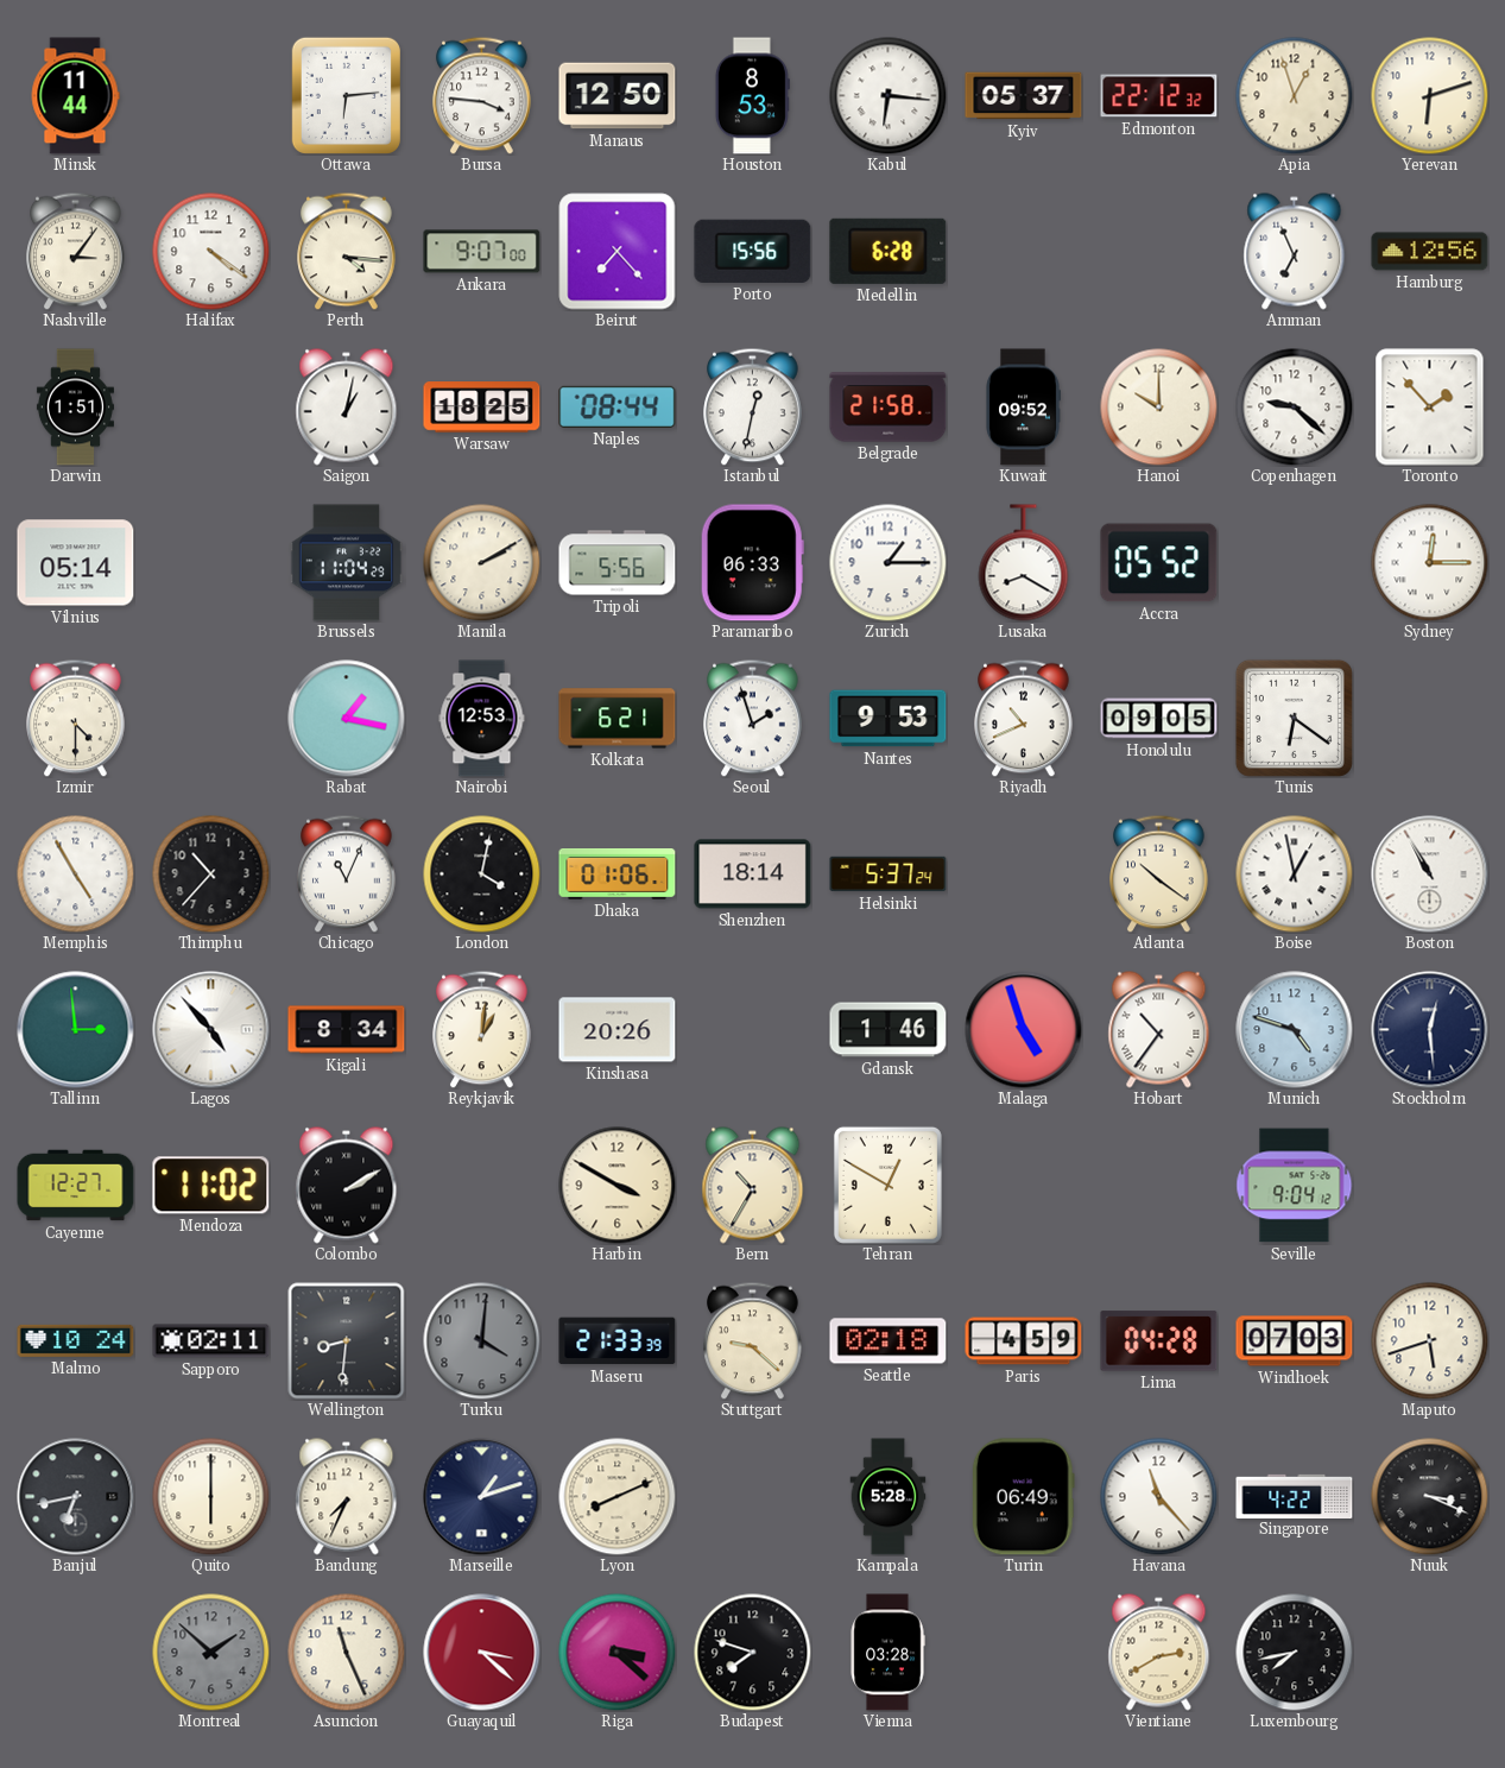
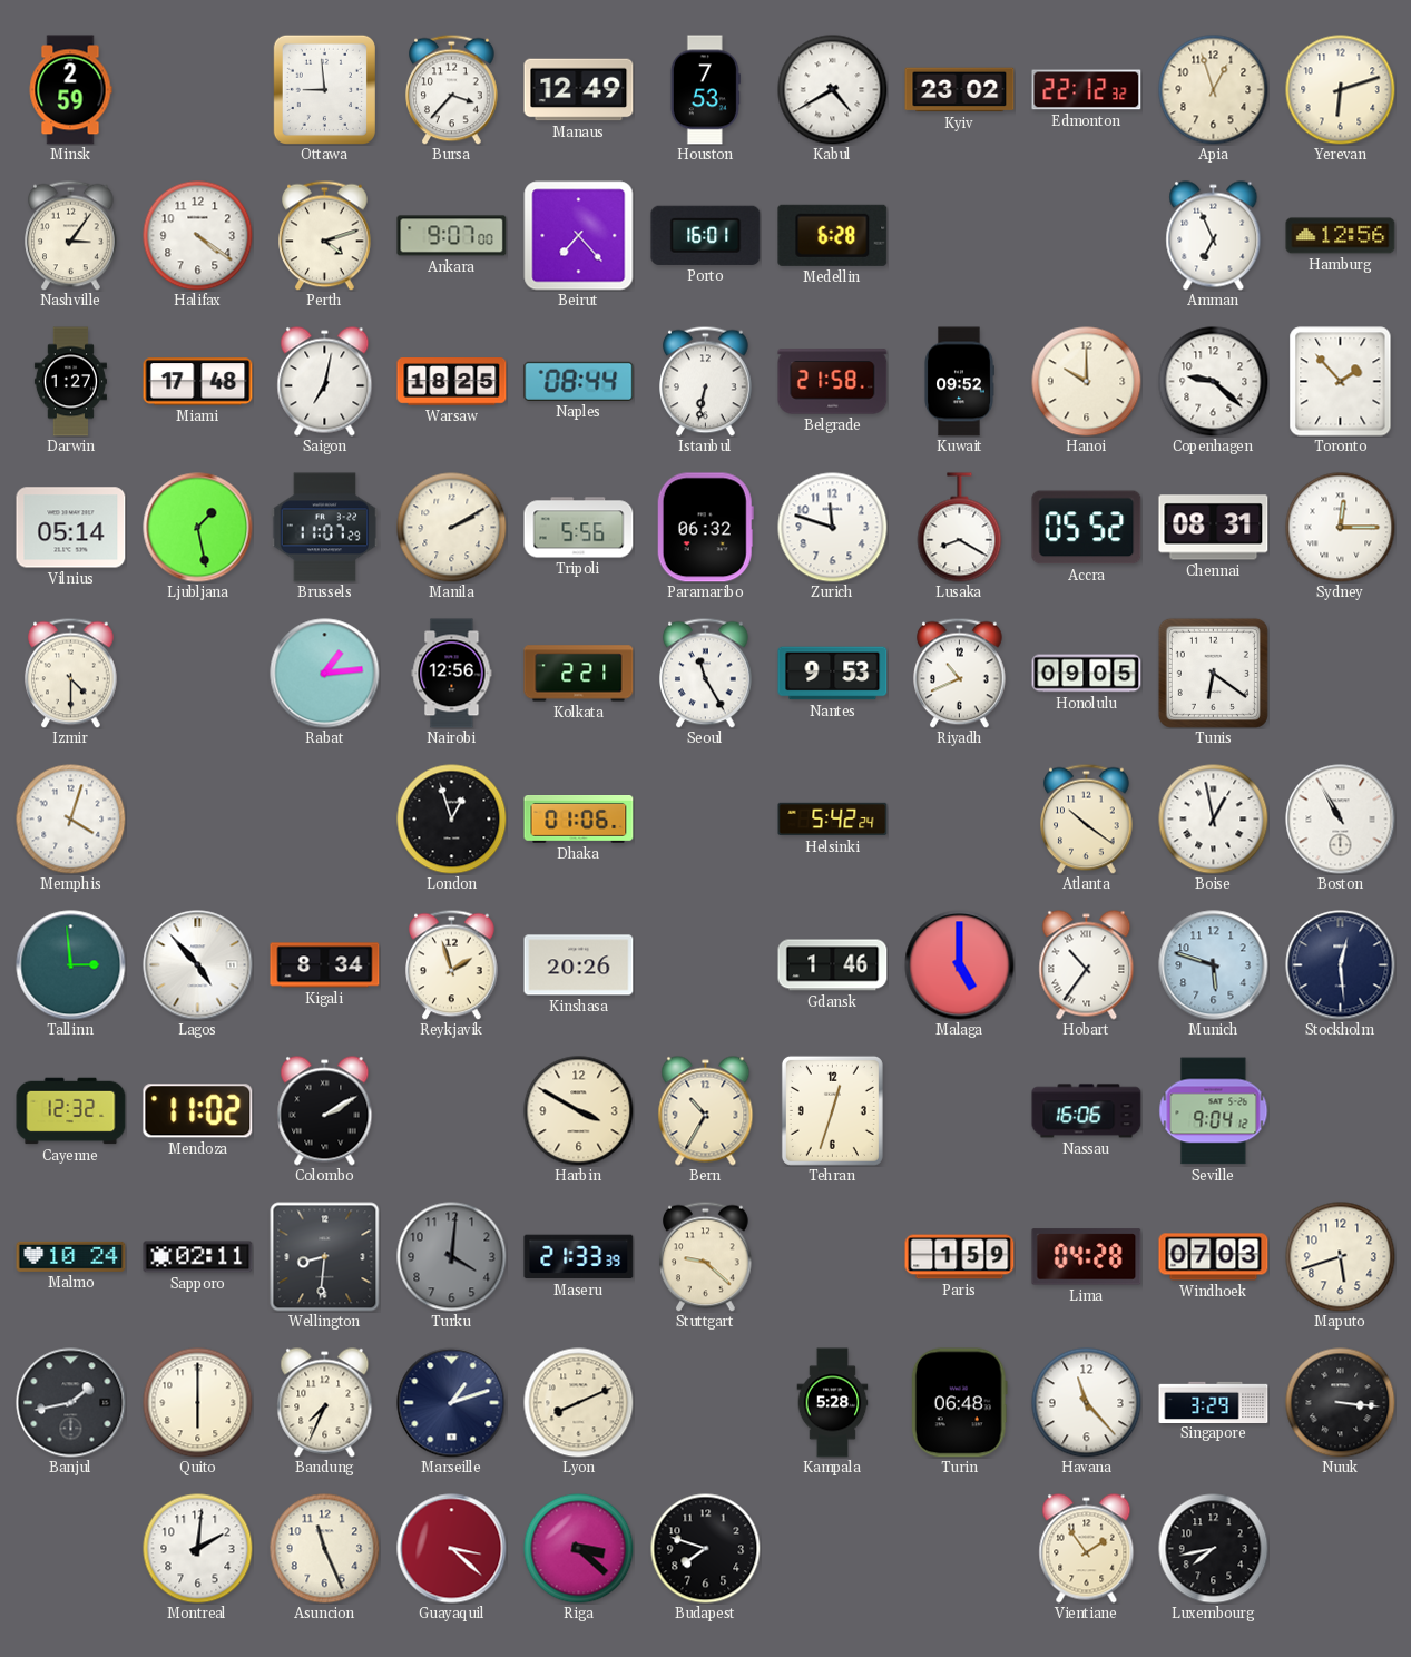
Minsk: 11:44 -> 2:59 (70, 90)
Ottawa: 6:14 -> 8:59 (324, 89)
Bursa: 3:46 -> 3:37 (452, 89)
Manaus: 12:50 -> 12:49 (579, 90)
Houston: 8:53 -> 7:53 (705, 90)
Kabul: 6:16 -> 4:40 (833, 90)
Kyiv: 05:37 -> 23:02 (960, 90)
Perth: 4:16 -> 4:12 (325, 235)
Porto: 15:56 -> 16:01 (706, 235)
Darwin: 1:51 -> 1:27 (70, 382)
Miami: none -> 17:48 (198, 382)
Saigon: 1:02 -> 7:02 (325, 382)
Istanbul: 12:32 -> 6:32 (706, 381)
Ljubljana: none -> 1:28 (198, 528)
Brussels: 11:04 -> 11:07 (325, 528)
Paramaribo: 06:33 -> 06:32 (705, 528)
Zurich: 1:15 -> 11:48 (833, 528)
Chennai: none -> 08:31 (1214, 528)
Rabat: 1:17 -> 1:14 (325, 674)
Nairobi: 12:53 -> 12:56 (452, 674)
Kolkata: 6:21 -> 2:21 (579, 674)
Seoul: 1:57 -> 11:25 (706, 673)
Memphis: 4:55 -> 4:03 (71, 820)
Thimphu: 10:37 -> none (211, 874)
Chicago: 11:04 -> none (347, 873)
London: 4:02 -> 12:57 (452, 820)
Shenzhen: 18:14 -> none (753, 874)
Helsinki: 5:37 -> 5:42 (833, 820)
Reykjavik: 1:01 -> 1:57 (452, 964)
Malaga: 4:57 -> 5:00 (960, 965)
Munich: 4:48 -> 5:48 (1214, 965)
Cayenne: 12:27 -> 12:32 (71, 1111)
Tehran: 12:50 -> 12:33 (832, 1110)
Nassau: none -> 16:06 (1087, 1111)
Seattle: 02:18 -> none (889, 1341)
Paris: 4:59 -> 1:59 (960, 1257)
Banjul: 6:43 -> 1:43 (71, 1403)
Turin: 06:49 -> 06:48 (959, 1403)
Singapore: 4:22 -> 3:29 (1214, 1402)
Nuuk: 3:19 -> 3:16 (1341, 1403)
Montreal: 1:52 -> 2:01 (198, 1549)
Montreal dial: grey -> white (198, 1549)
Vienna: 03:28 -> none (887, 1653)
Vientiane: 2:40 -> 1:54 (1087, 1549)
